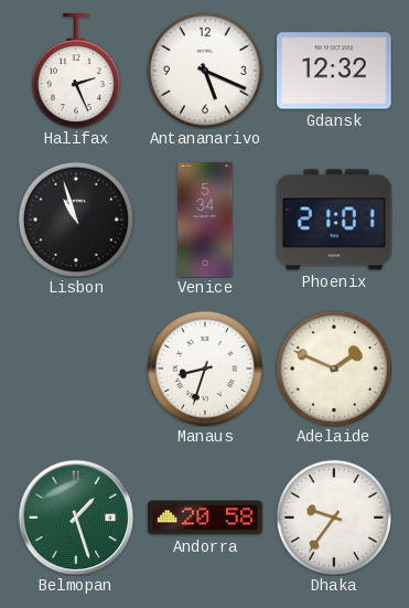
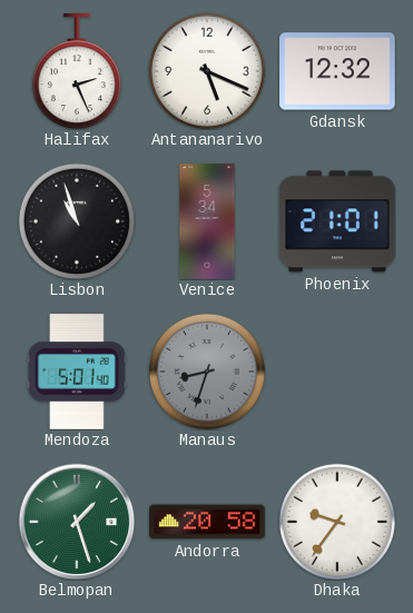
Mendoza: none -> 5:01 (77, 372)
Manaus dial: white -> grey (207, 372)
Adelaide: 1:49 -> none (334, 369)
